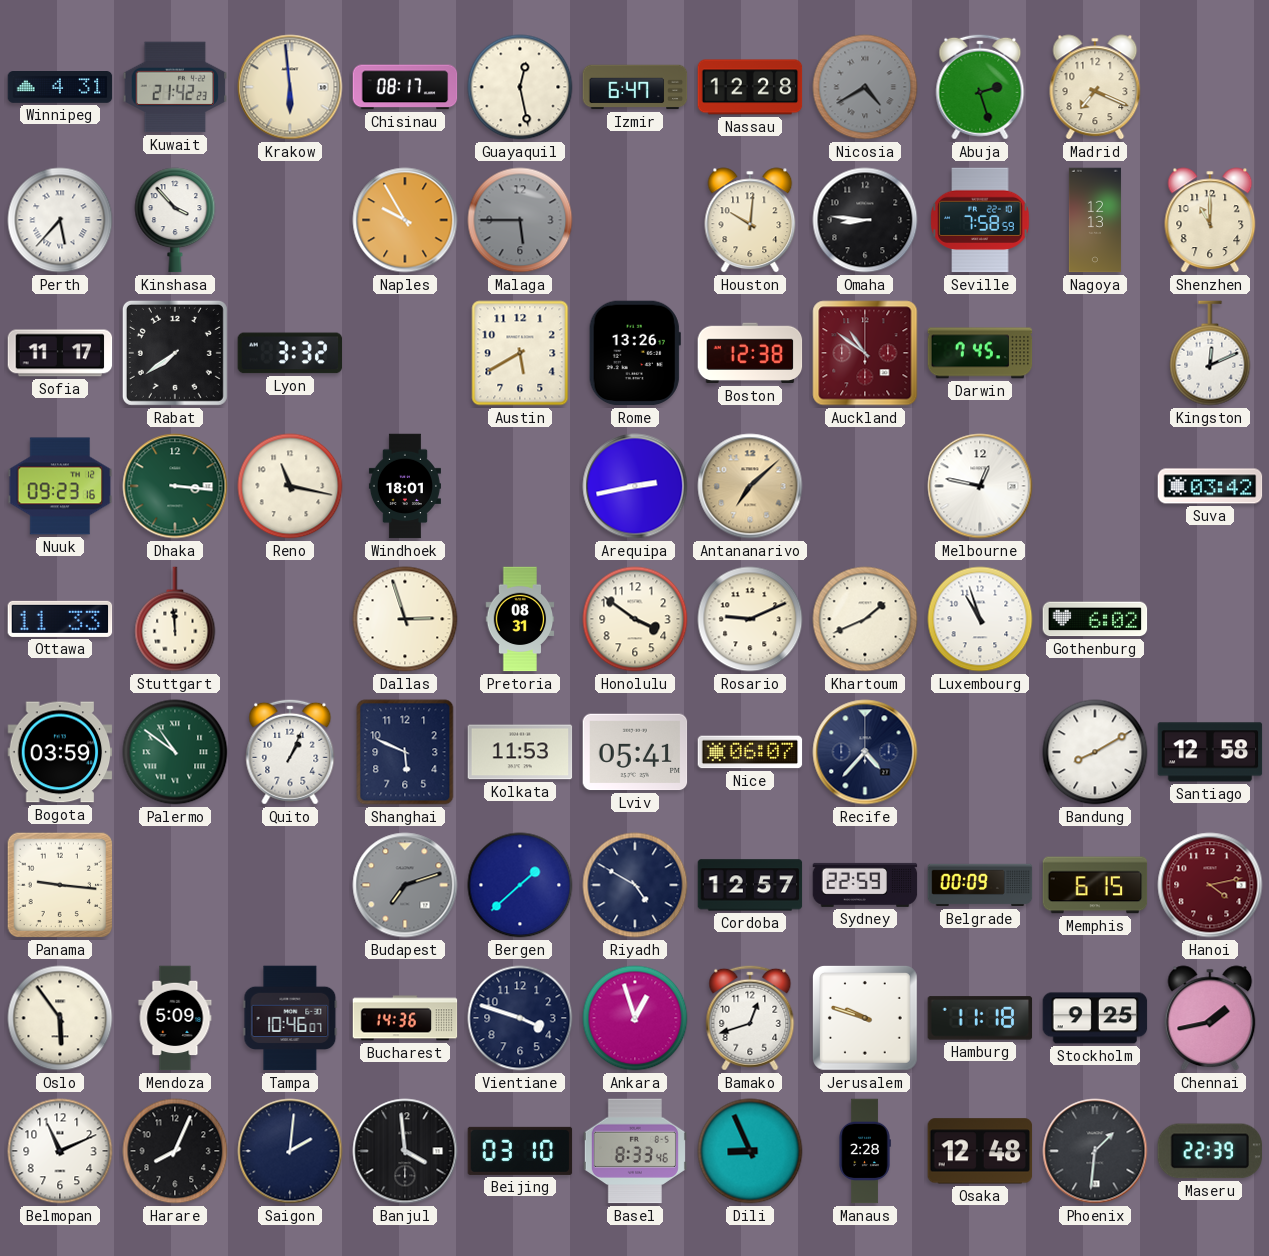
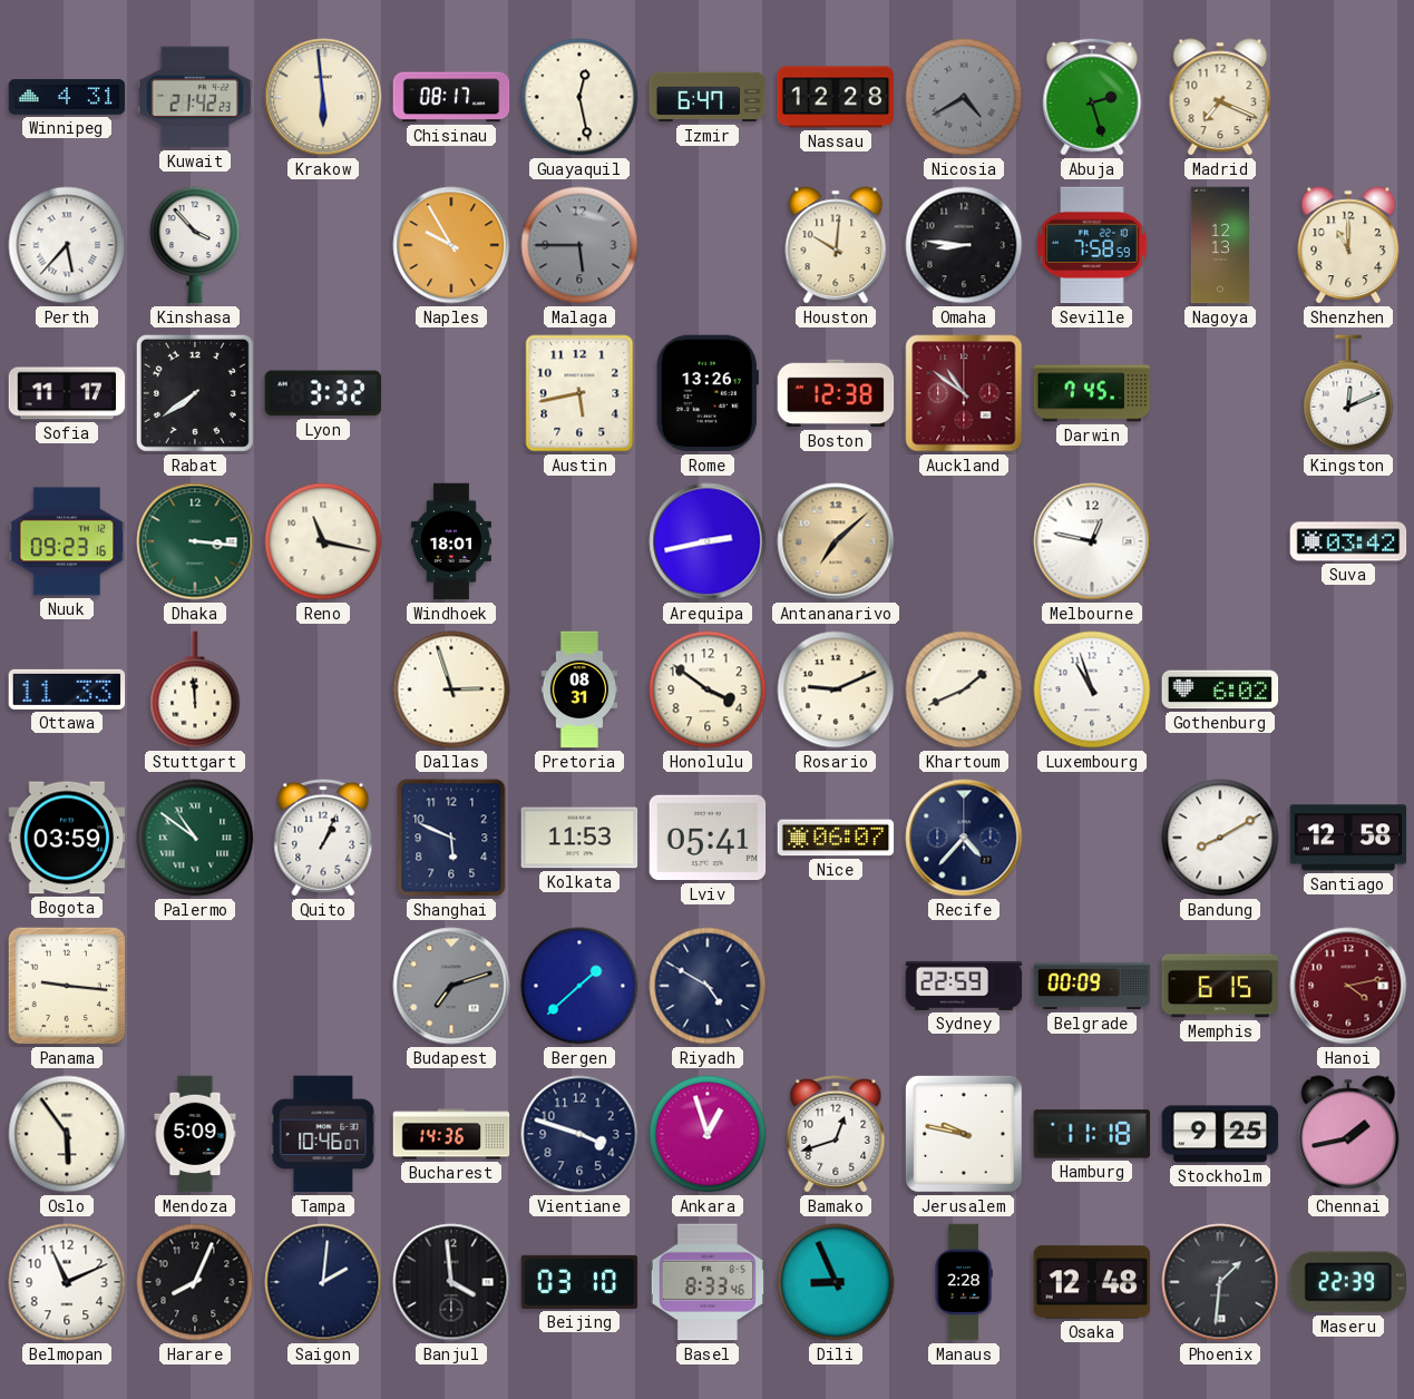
Austin: 5:40 -> 5:43 (579, 393)
Cordoba: 12:57 -> none (750, 885)
Jerusalem: 9:48 -> 9:47 (964, 1134)
